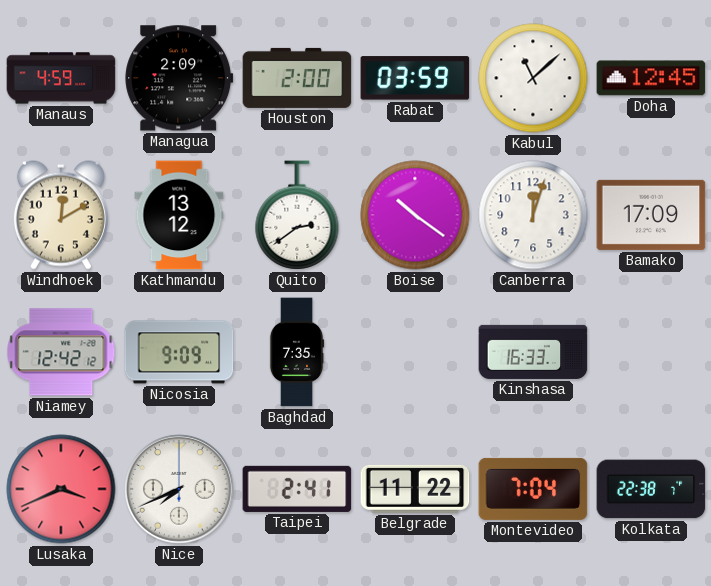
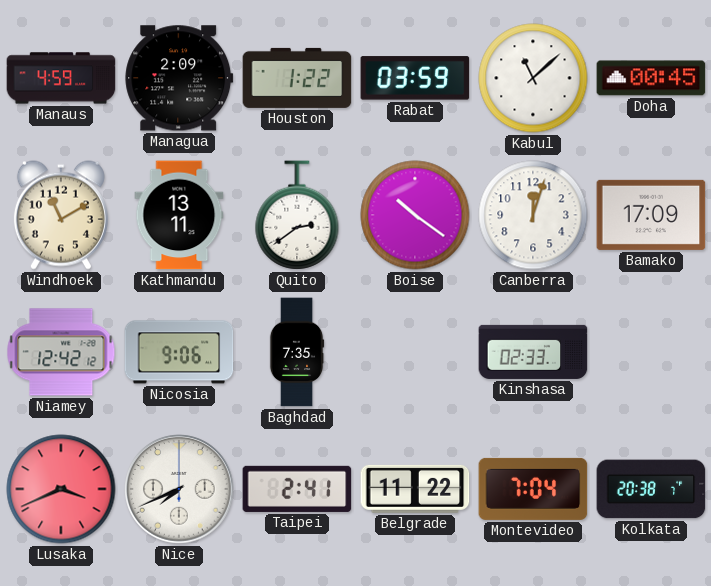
Houston: 2:00 -> 1:22 (297, 78)
Doha: 12:45 -> 00:45 (651, 78)
Windhoek: 12:10 -> 11:10 (61, 215)
Kathmandu: 13:12 -> 13:11 (179, 215)
Nicosia: 9:09 -> 9:06 (179, 352)
Kinshasa: 16:33 -> 02:33 (533, 352)
Kolkata: 22:38 -> 20:38 (651, 489)
